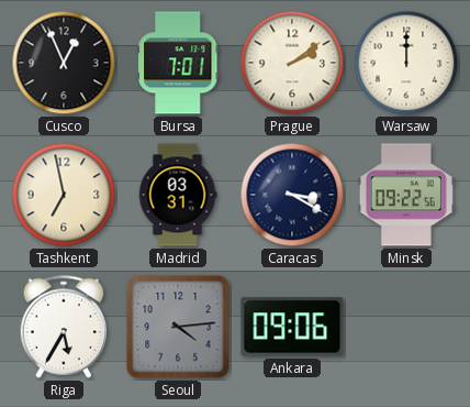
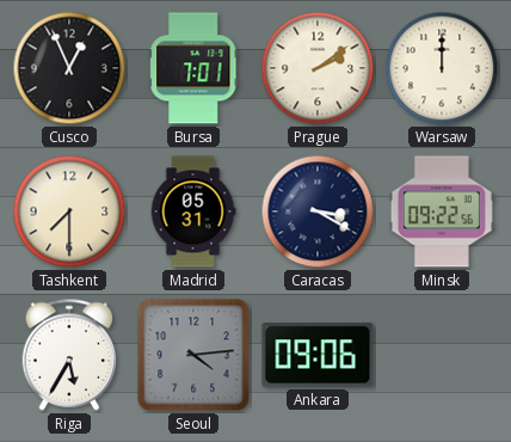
Tashkent: 6:58 -> 7:30 (69, 211)
Madrid: 03:31 -> 05:31 (193, 211)
